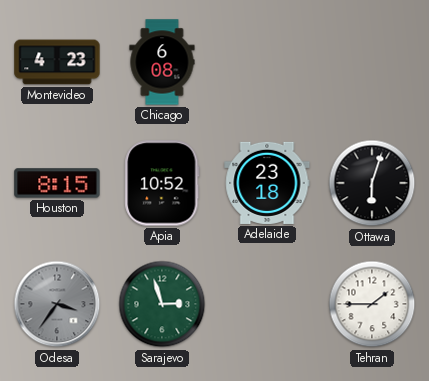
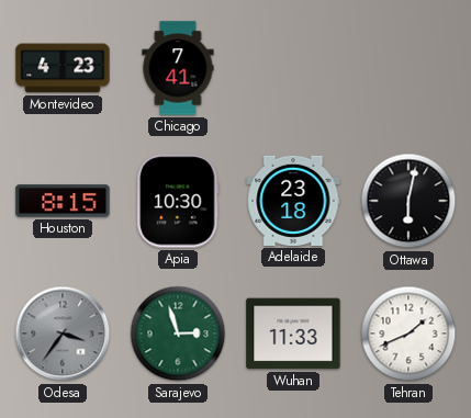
Chicago: 6:08 -> 7:41 (178, 68)
Apia: 10:52 -> 10:30 (178, 201)
Ottawa: 6:03 -> 6:02 (408, 201)
Wuhan: none -> 11:33 (293, 334)
Tehran: 1:45 -> 1:41 (408, 334)
